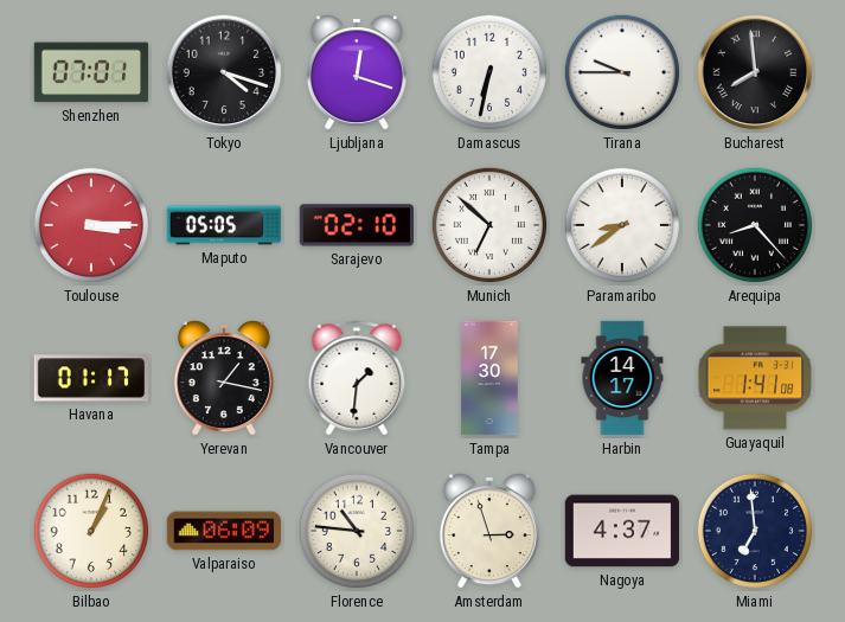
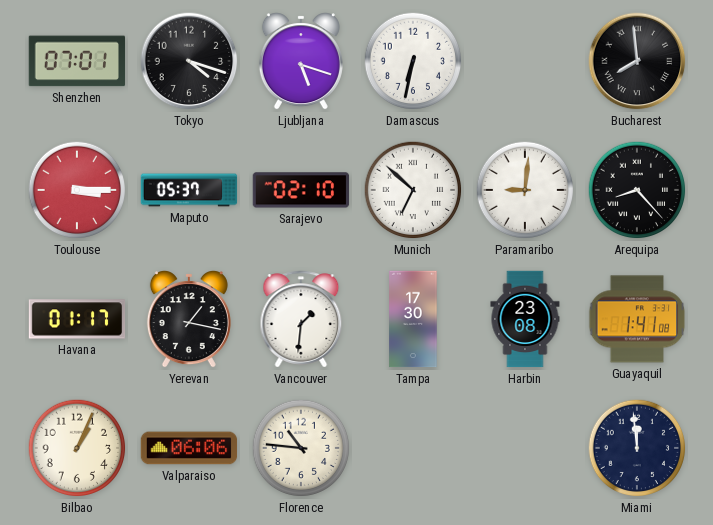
Ljubljana: 12:18 -> 5:18 (301, 61)
Tirana: 9:45 -> none (622, 72)
Maputo: 05:05 -> 05:37 (189, 190)
Paramaribo: 8:39 -> 9:01 (525, 190)
Harbin: 14:17 -> 23:08 (525, 319)
Valparaiso: 06:09 -> 06:06 (189, 448)
Amsterdam: 2:57 -> none (489, 531)
Nagoya: 4:37 -> none (622, 531)
Miami: 6:59 -> 11:59 (637, 448)
